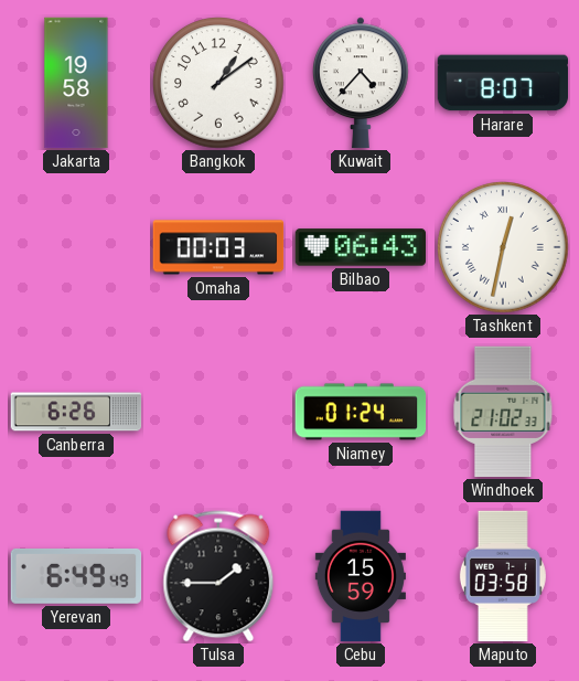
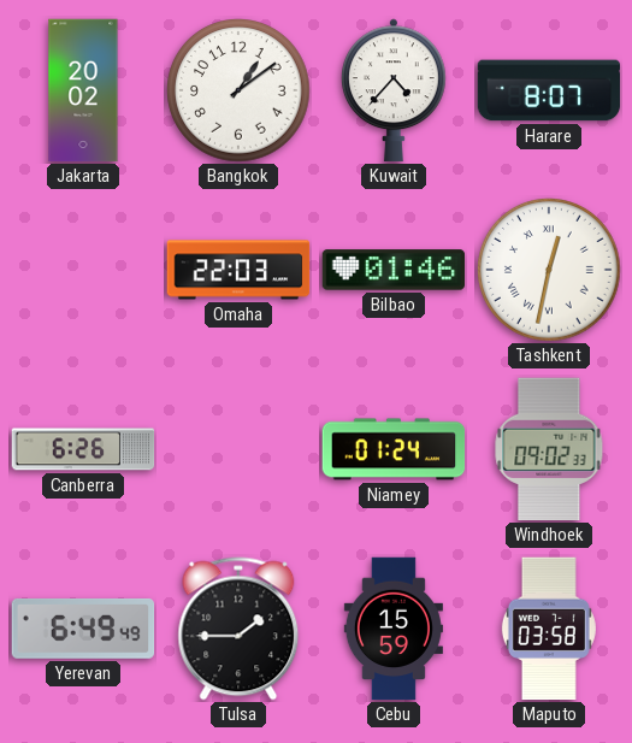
Jakarta: 19:58 -> 20:02 (83, 90)
Omaha: 00:03 -> 22:03 (238, 270)
Bilbao: 06:43 -> 01:46 (394, 270)
Windhoek: 21:02 -> 09:02 (549, 449)
